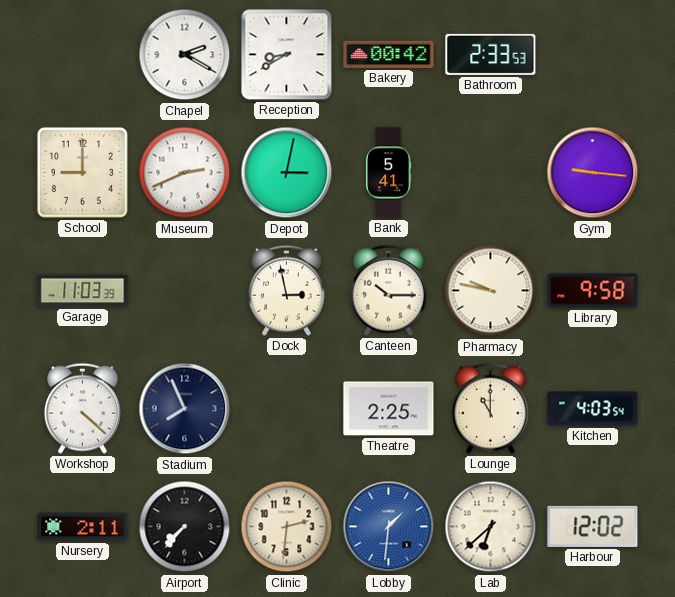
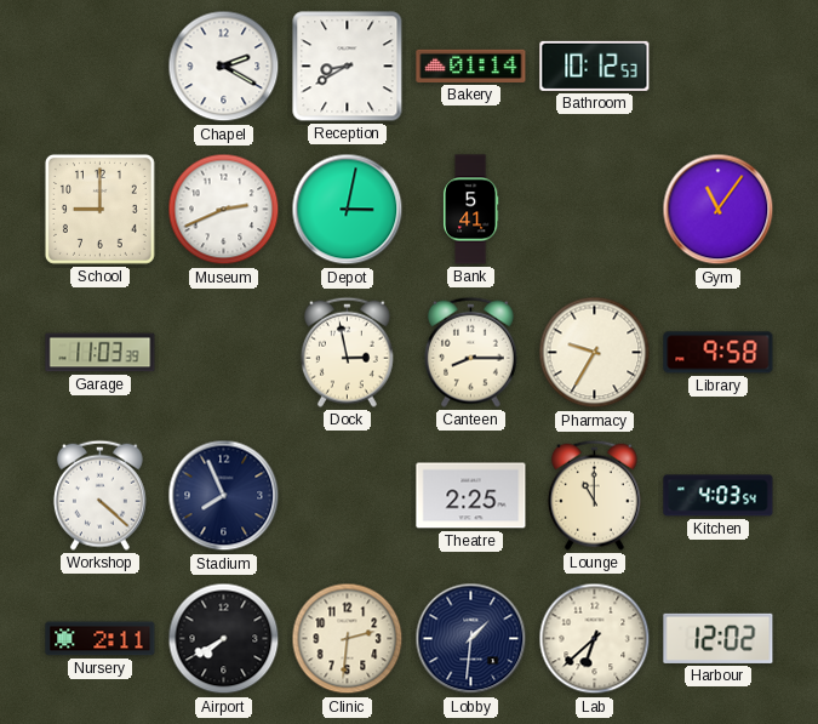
Bakery: 00:42 -> 01:14 (471, 65)
Bathroom: 2:33 -> 10:12 (595, 65)
Gym: 9:16 -> 11:06 (719, 210)
Canteen: 10:15 -> 8:15 (470, 352)
Pharmacy: 9:47 -> 9:35 (595, 353)
Airport: 7:37 -> 7:40 (224, 639)
Lobby dial: blue -> navy (471, 639)
